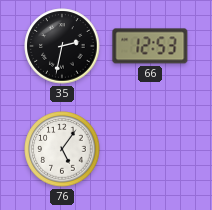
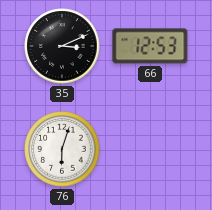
35: 2:32 -> 3:11 (62, 46)
76: 5:06 -> 6:03 (62, 149)
